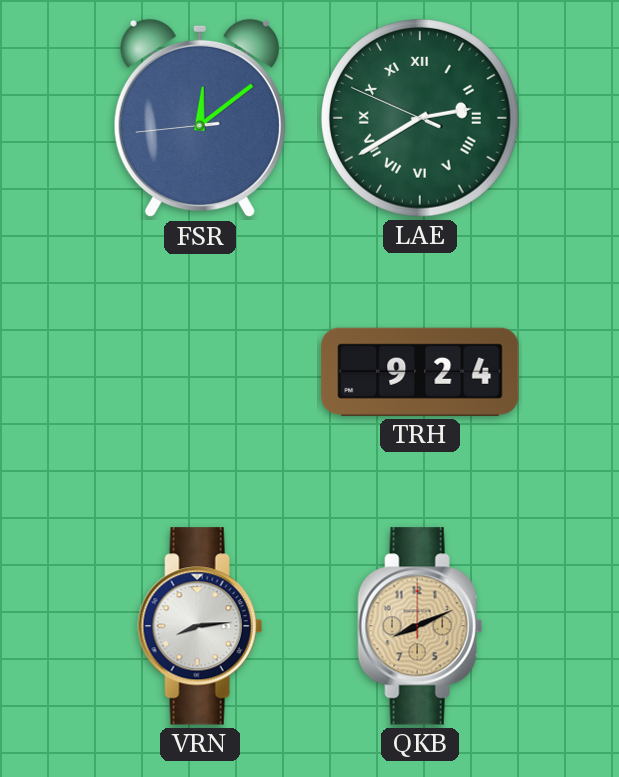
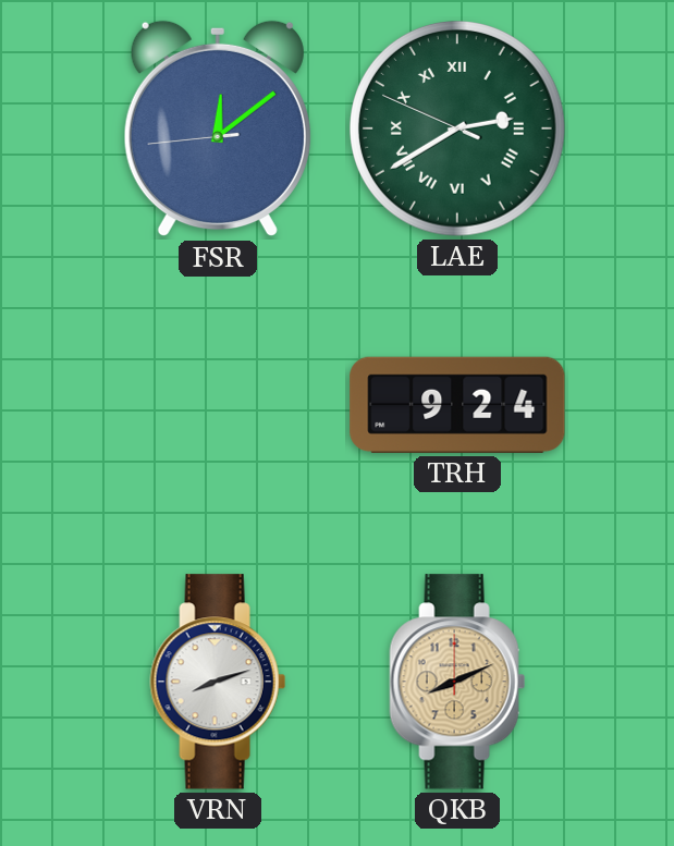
VRN: 8:14 -> 8:12 (218, 682)
